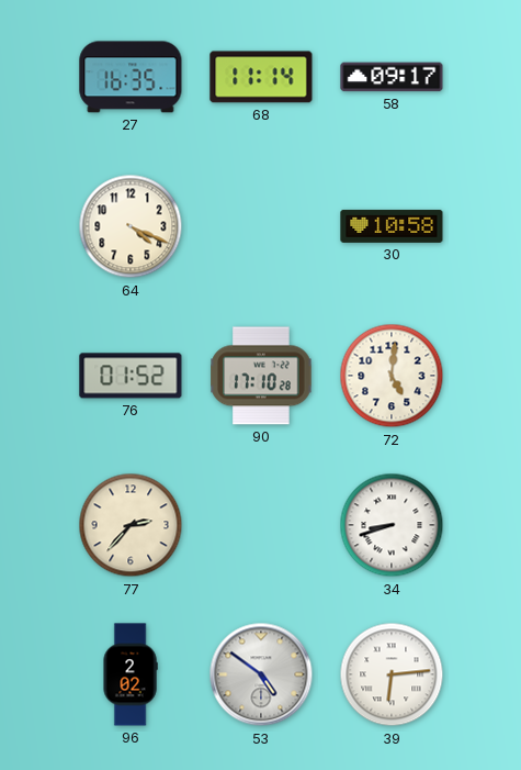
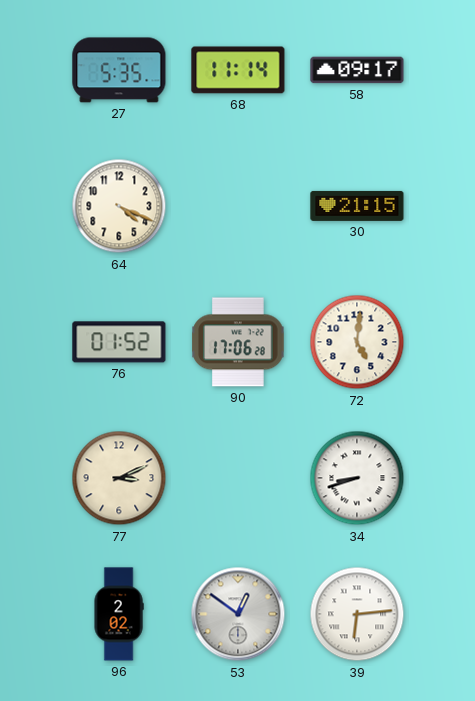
27: 16:35 -> 5:35 (119, 70)
30: 10:58 -> 21:15 (357, 206)
90: 17:10 -> 17:06 (238, 342)
77: 2:37 -> 3:11 (119, 478)
53: 4:51 -> 12:51 (238, 614)
